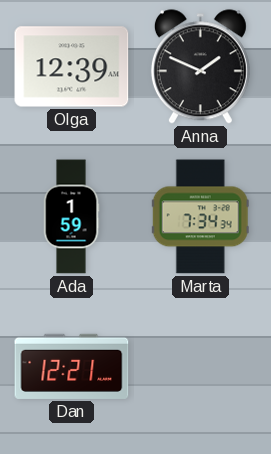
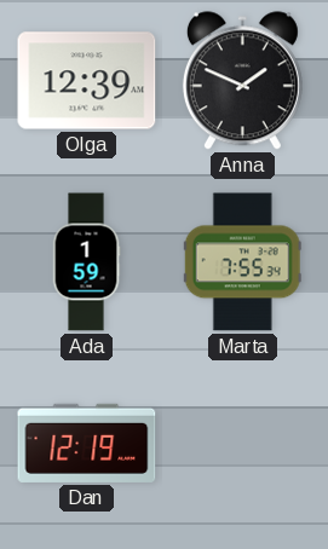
Marta: 7:34 -> 7:55 (242, 262)
Dan: 12:21 -> 12:19 (87, 443)
